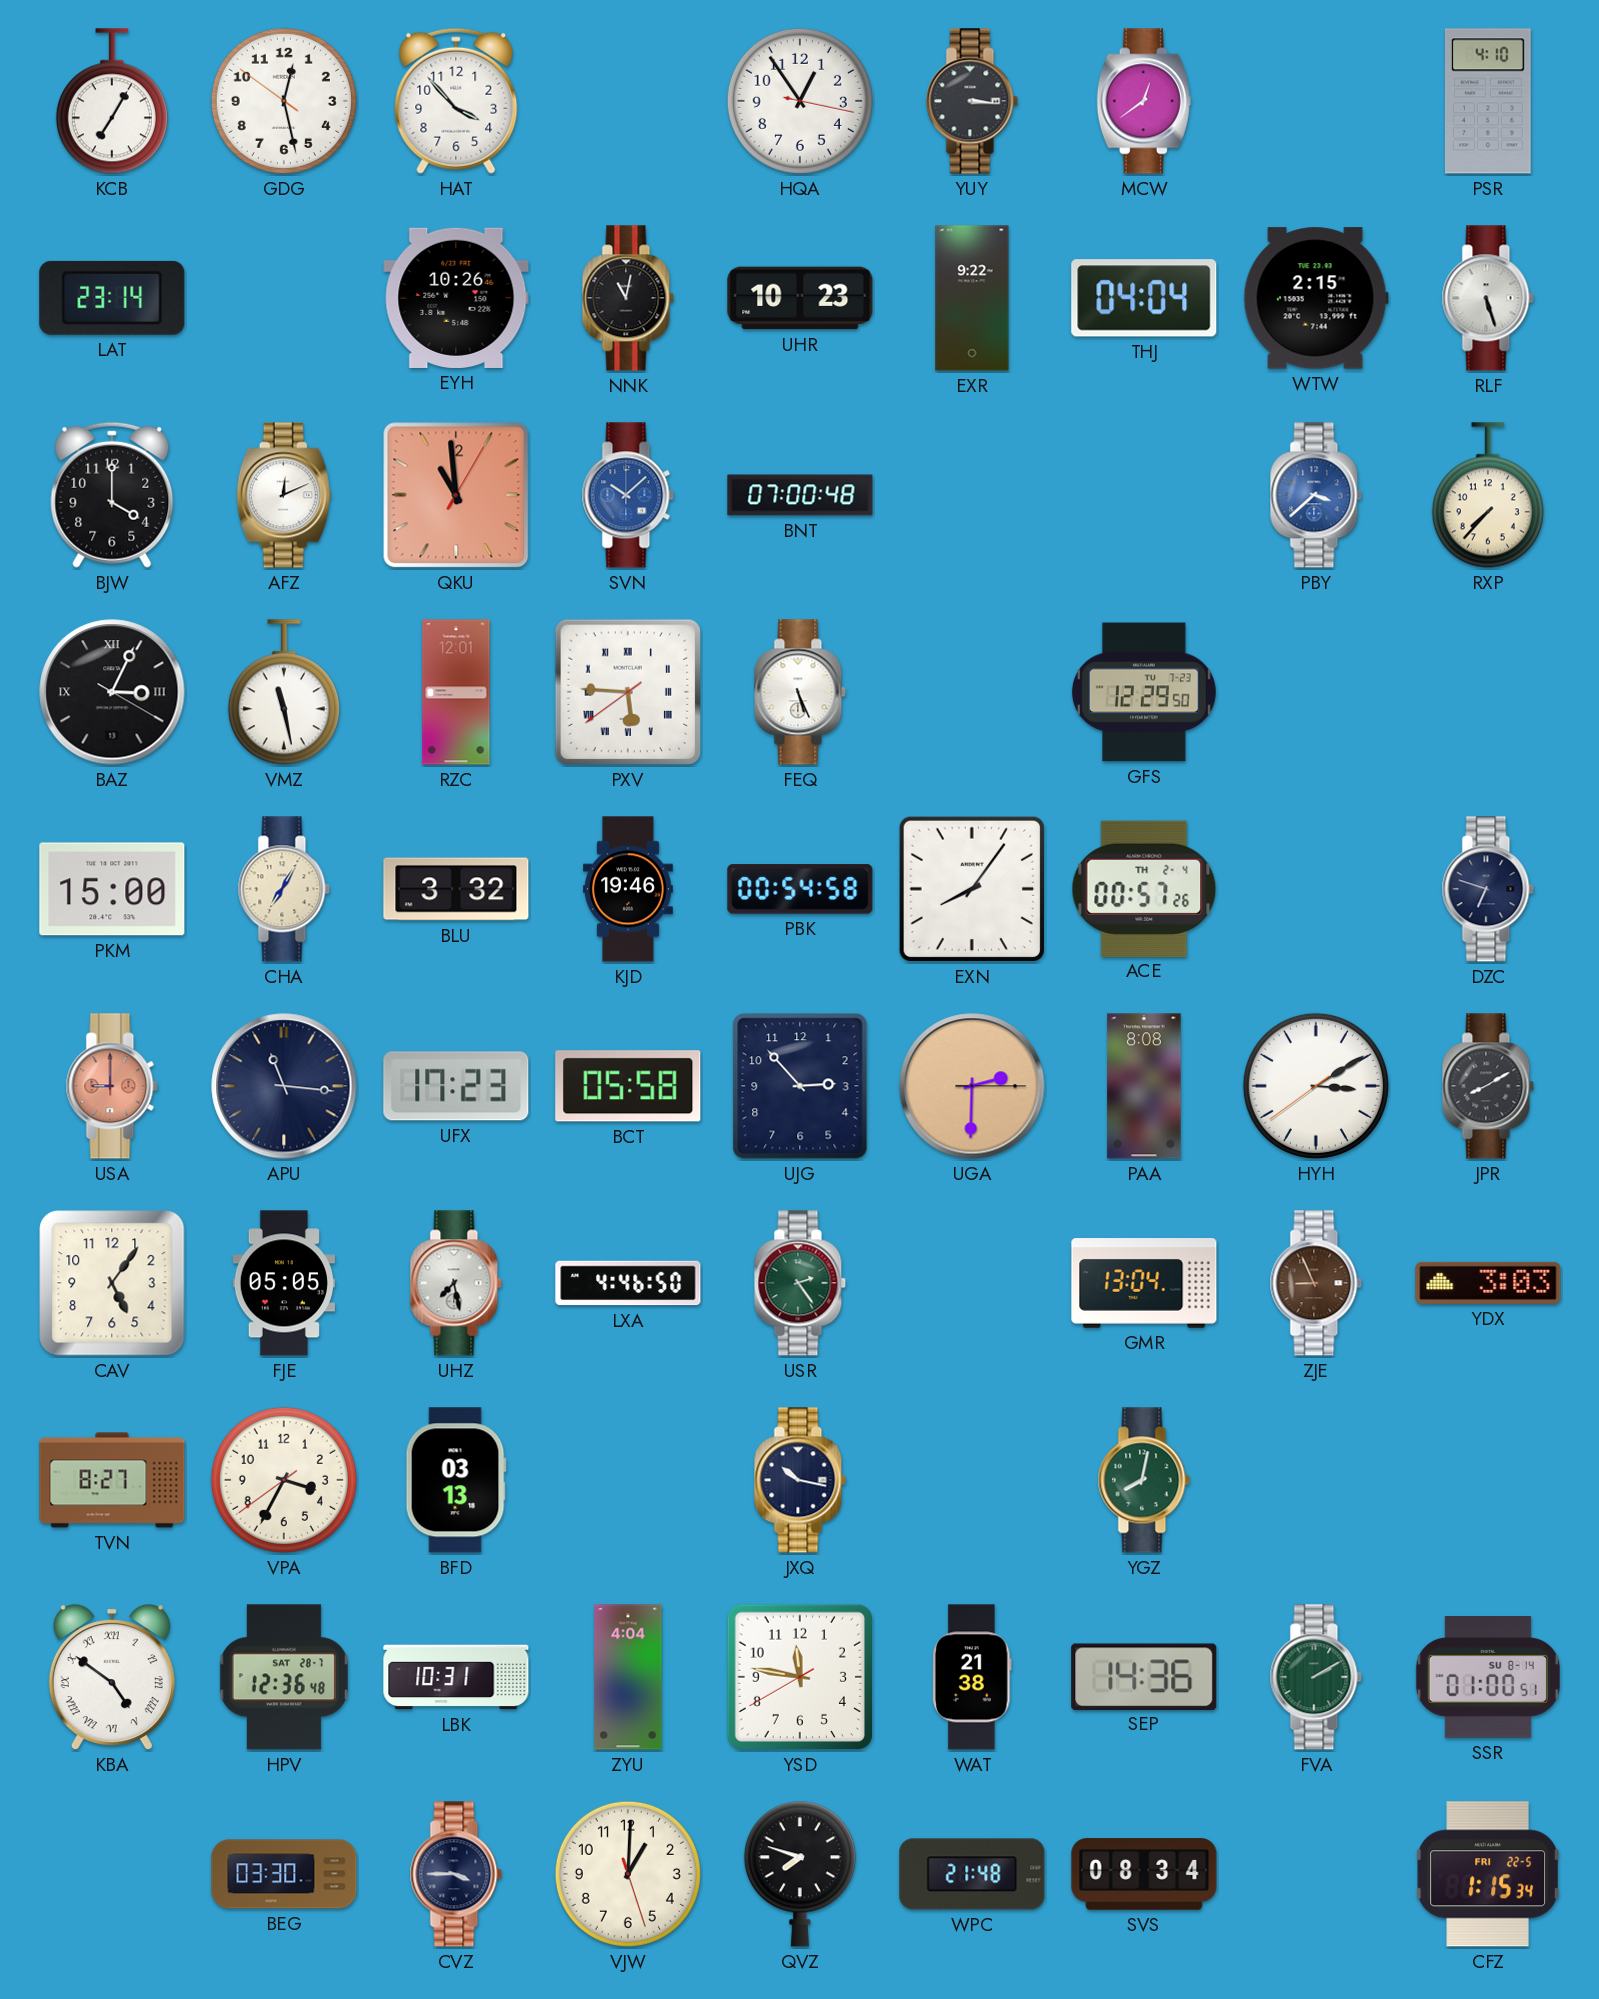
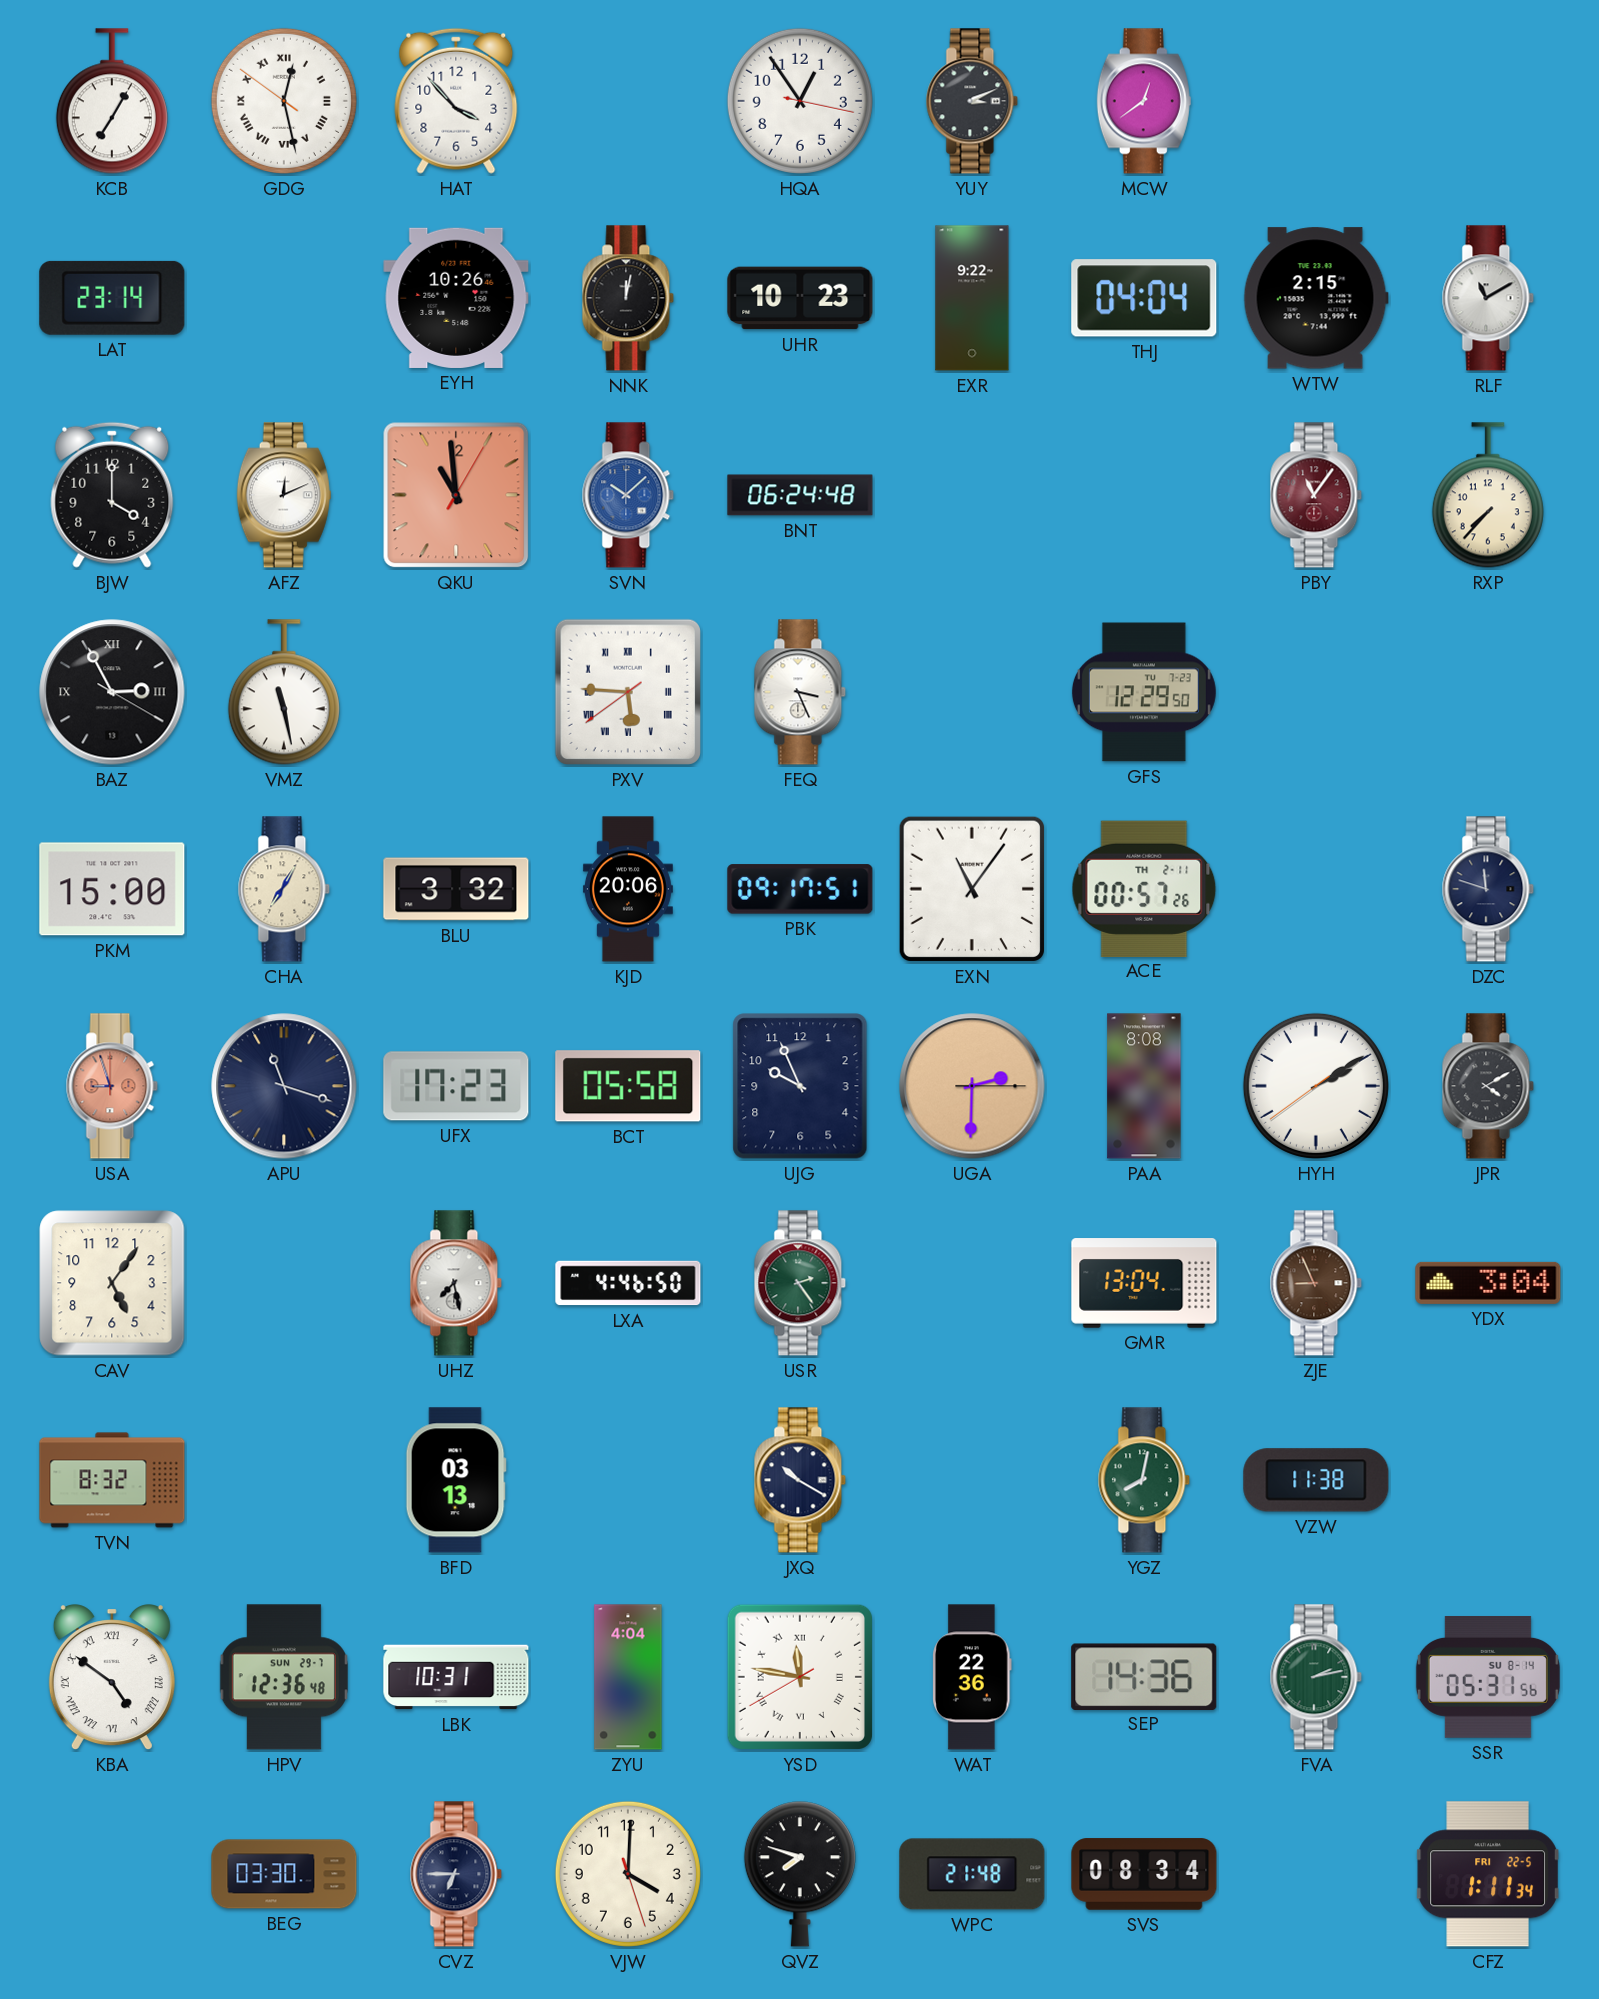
GDG numerals: Arabic -> Roman (284, 101)
YUY: 3:16 -> 3:11 (972, 101)
PSR: 4:10 -> none (1488, 101)
NNK: 11:02 -> 12:02 (628, 298)
RLF: 5:27 -> 11:10 (1488, 298)
BNT: 07:00 -> 06:24 (800, 495)
PBY: 3:38 -> 11:06 (1316, 495)
PBY dial: blue -> burgundy (1316, 495)
BAZ: 3:04 -> 2:55 (112, 692)
RZC: 12:01 -> none (456, 692)
FEQ: 5:26 -> 3:26 (800, 692)
KJD: 19:46 -> 20:06 (628, 889)
PBK: 00:54 -> 09:17 (800, 889)
EXN: 8:06 -> 11:06 (972, 889)
ACE date: TH 2-4 -> TH 2-11 (1144, 888)
DZC: 6:48 -> 11:48 (1488, 889)
USA: 9:00 -> 8:57 (112, 1086)
APU: 11:16 -> 11:18 (284, 1086)
UJG: 2:53 -> 9:56 (800, 1086)
HYH: 3:09 -> 2:09 (1316, 1086)
JPR: 8:10 -> 4:10 (1488, 1086)
FJE: 05:05 -> none (283, 1283)
YDX: 3:03 -> 3:04 (1488, 1283)
TVN: 8:27 -> 8:32 (112, 1480)
VPA: 3:34 -> none (284, 1480)
JXQ: 10:17 -> 10:20 (800, 1480)
VZW: none -> 11:38 (1316, 1480)
HPV date: SAT 28-7 -> SUN 29-7 (284, 1677)
YSD numerals: Arabic -> Roman (800, 1677)
WAT: 21:38 -> 22:36 (972, 1677)
FVA: 2:10 -> 2:13 (1316, 1677)
SSR: 01:00 -> 05:31 (1488, 1678)
CVZ: 3:45 -> 6:45 (456, 1874)
VJW: 1:00 -> 4:00 (628, 1874)
CFZ: 1:15 -> 1:11 (1488, 1874)
